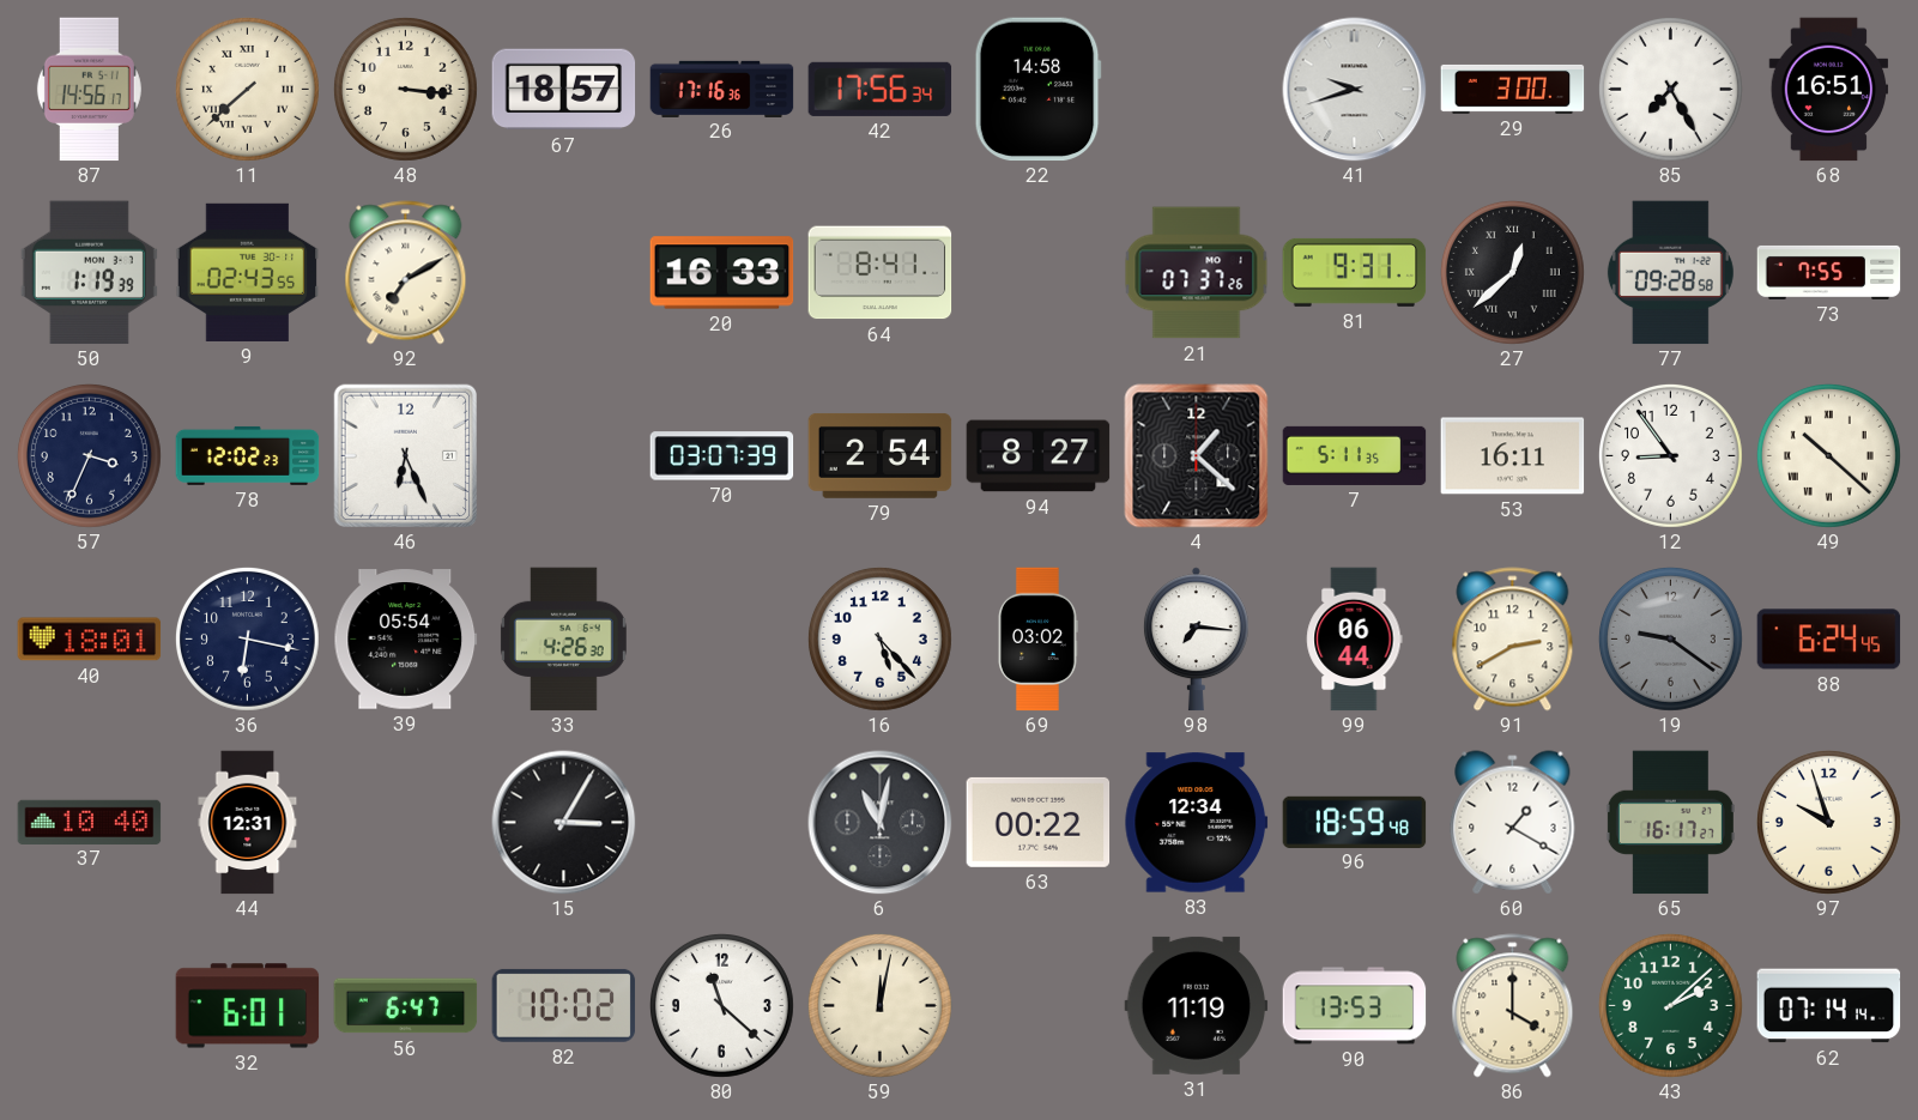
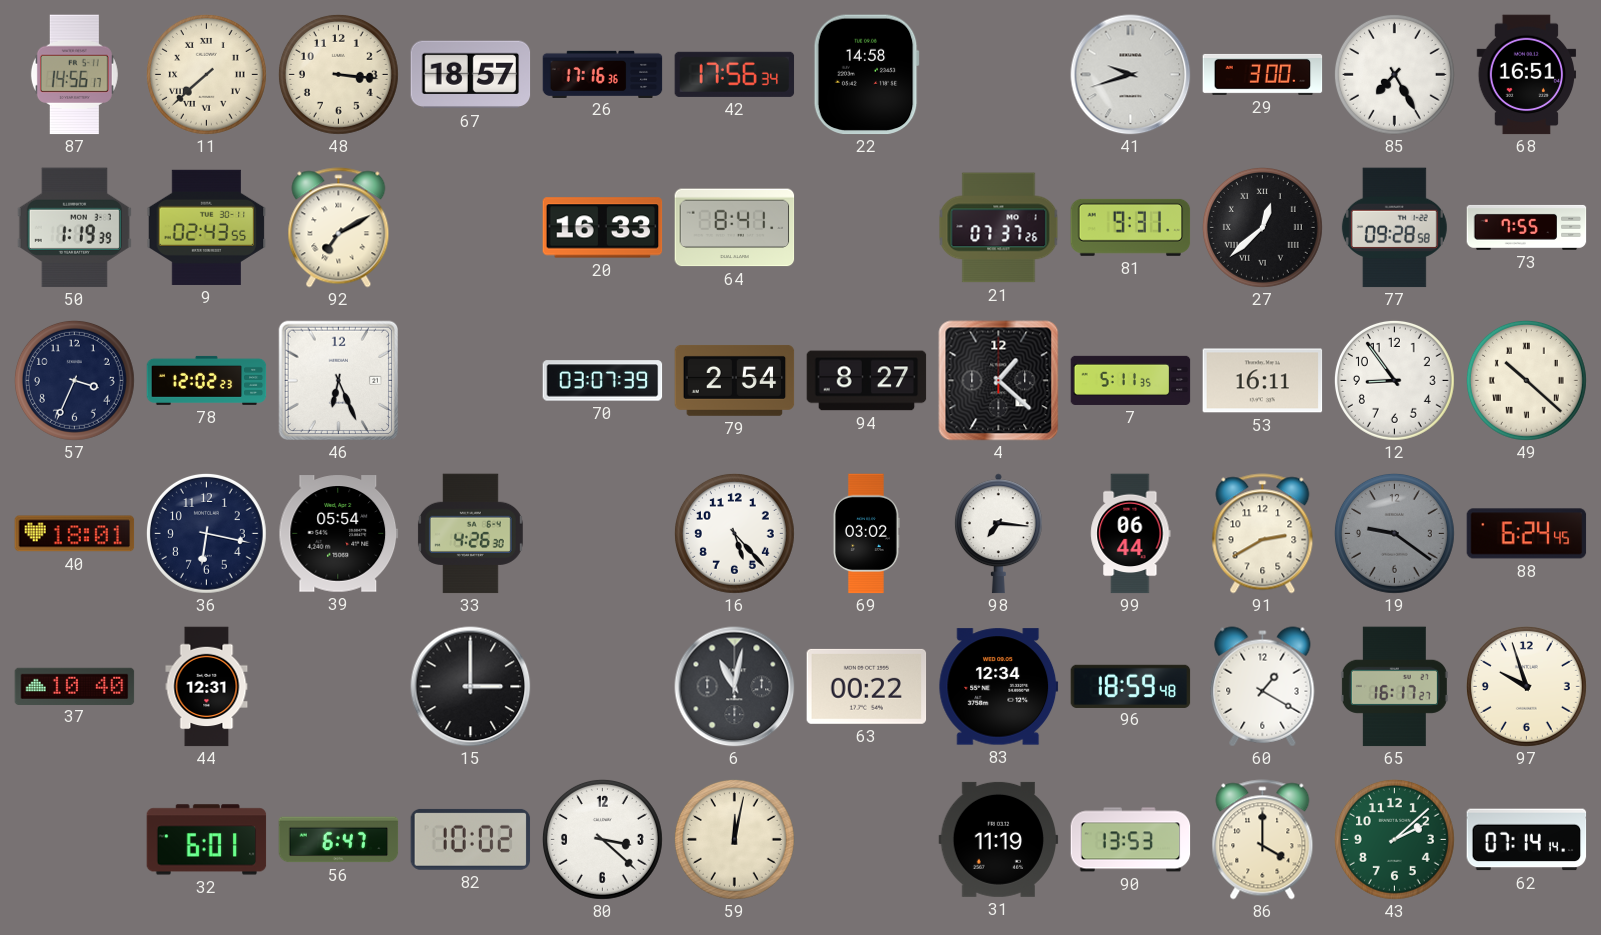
15: 3:05 -> 3:00 (471, 687)
80: 11:22 -> 3:22 (602, 839)
